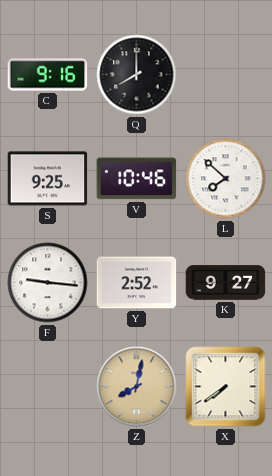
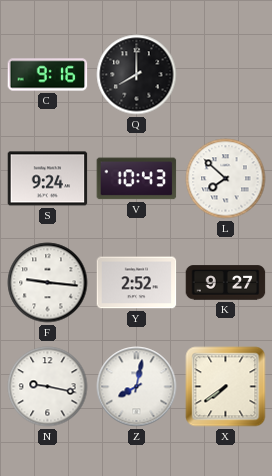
S: 9:25 -> 9:24 (48, 179)
V: 10:46 -> 10:43 (137, 179)
N: none -> 9:17 (48, 387)
Z dial: champagne -> white (137, 387)
